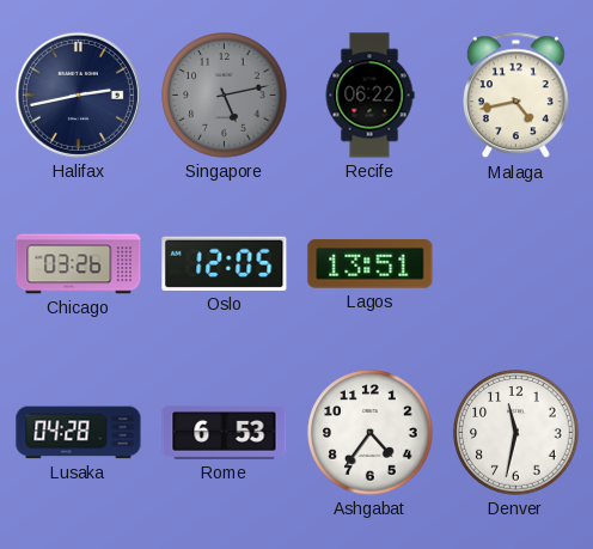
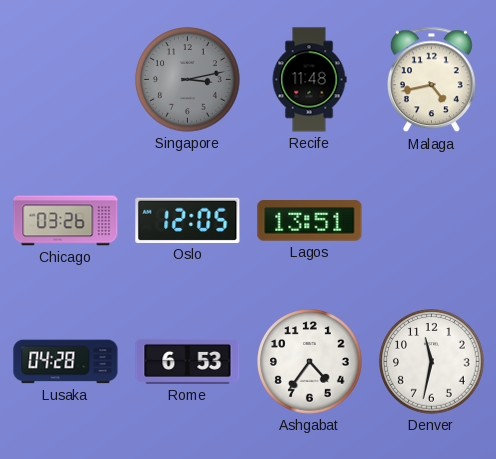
Halifax: 2:43 -> none (78, 94)
Singapore: 5:13 -> 3:13 (188, 80)
Recife: 06:22 -> 11:48 (309, 80)
